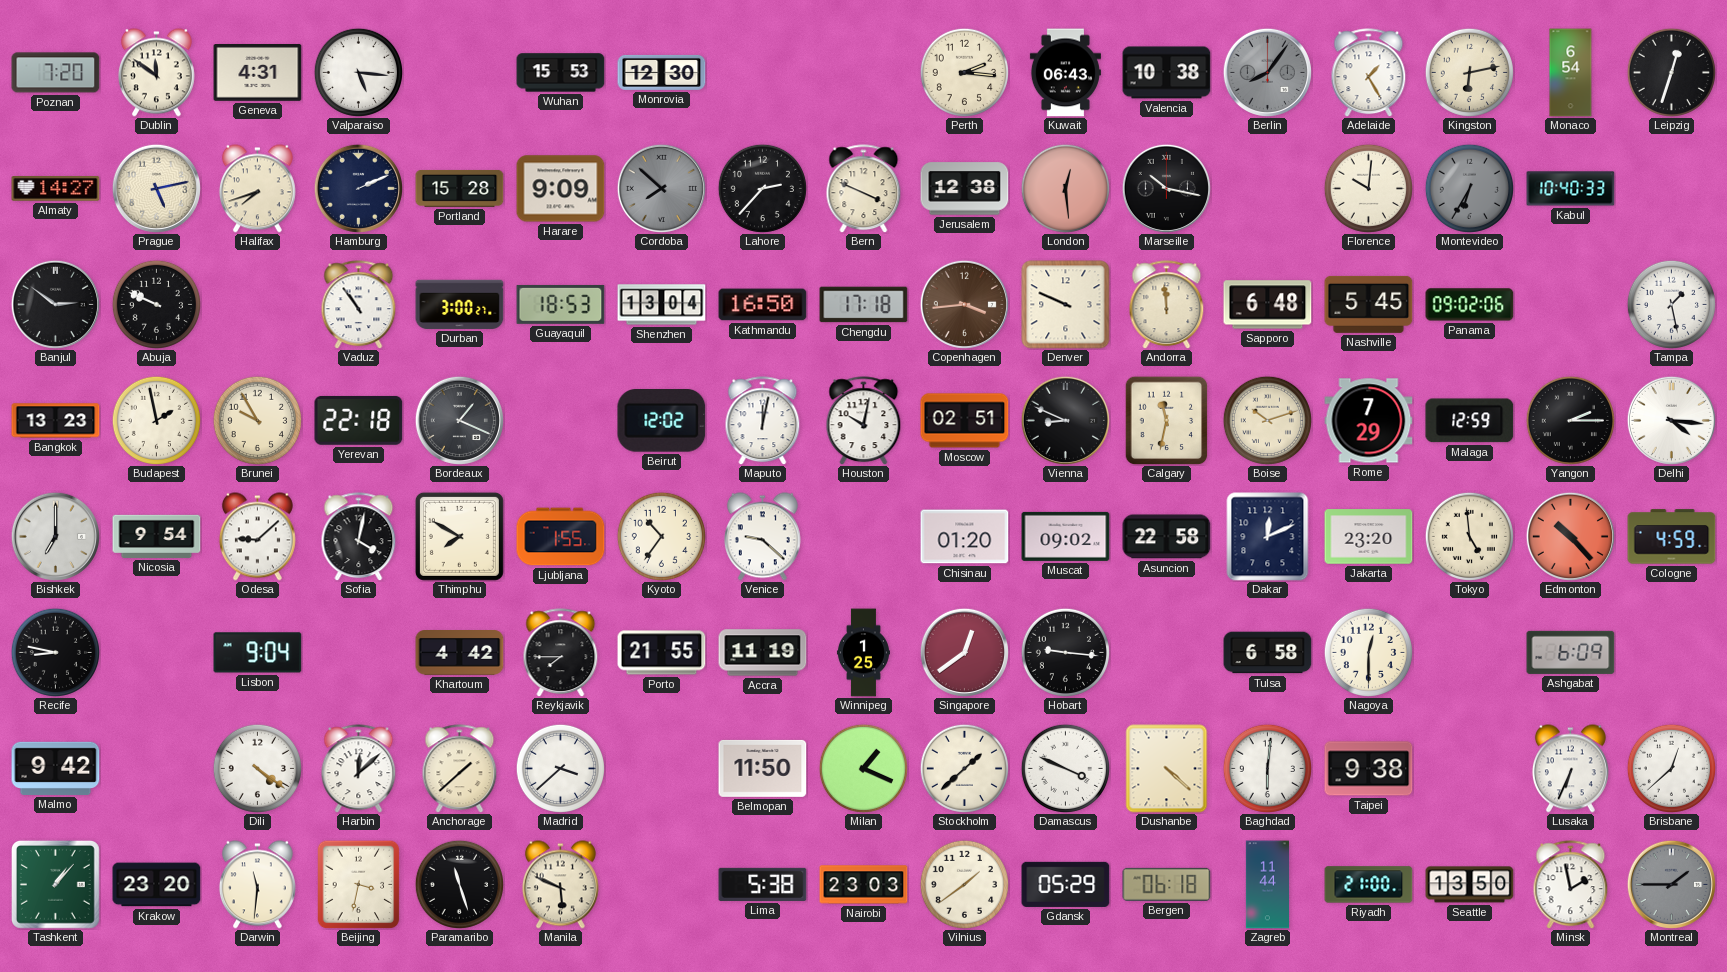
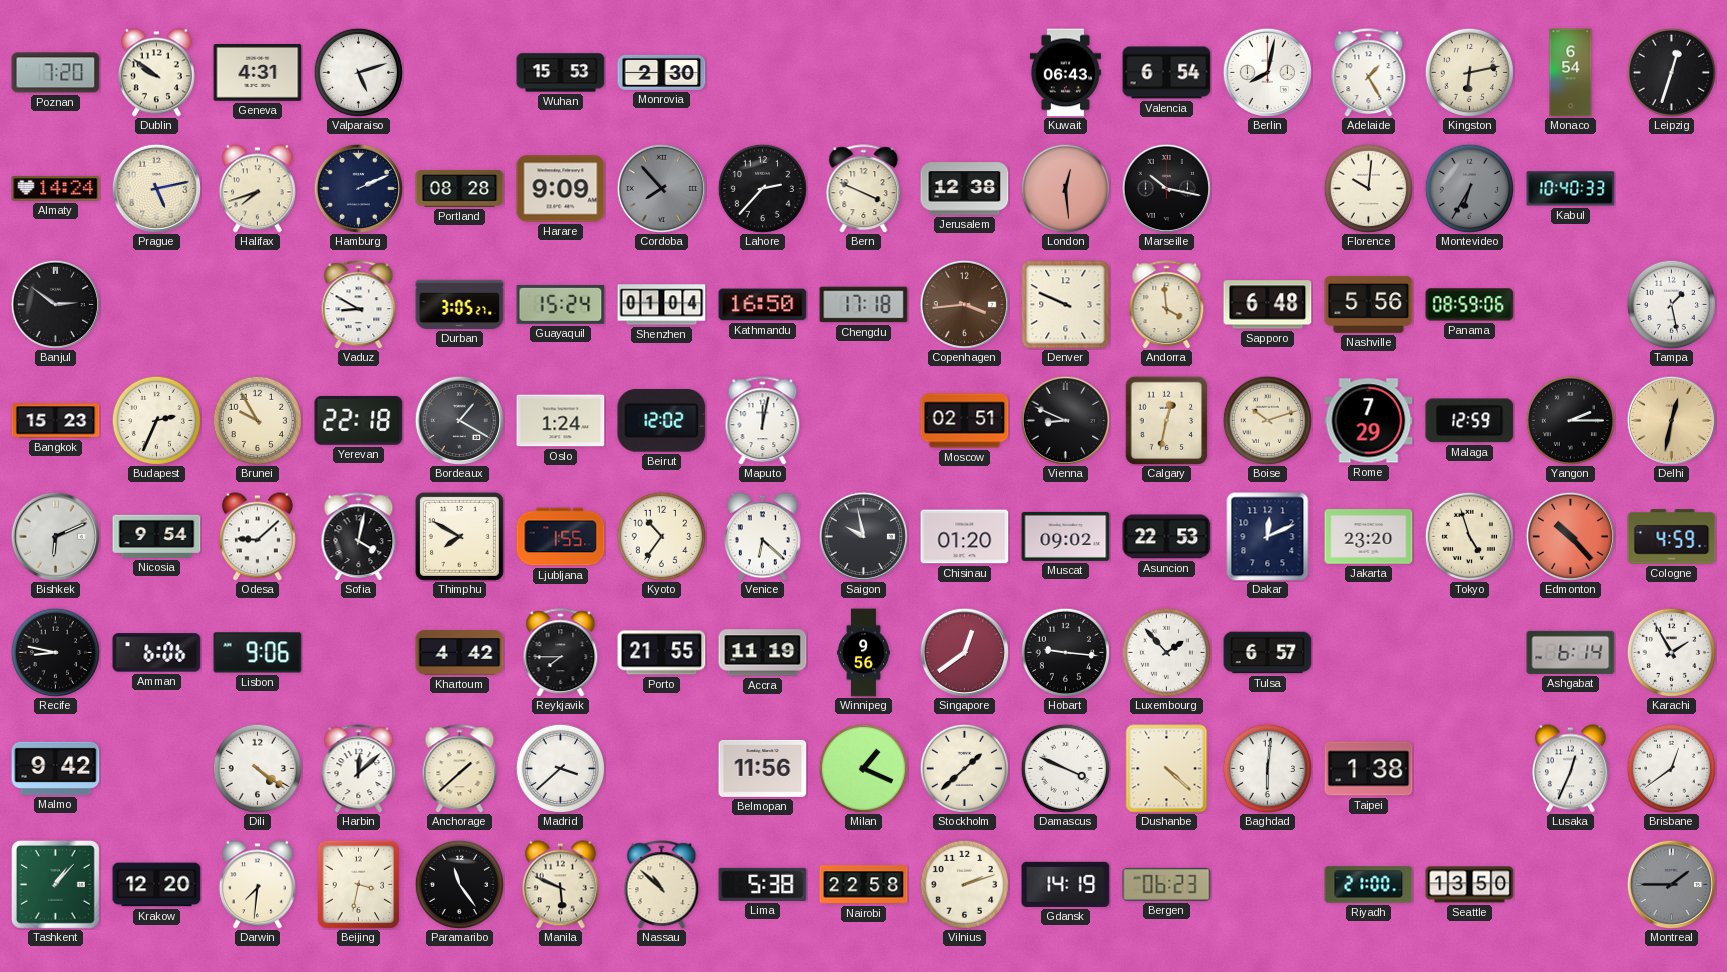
Dublin: 11:51 -> 9:51 (156, 73)
Valparaiso: 5:16 -> 5:12 (358, 72)
Monrovia: 12:30 -> 2:30 (662, 72)
Perth: 2:16 -> none (964, 72)
Valencia: 10:38 -> 6:54 (1167, 73)
Berlin: 8:06 -> 8:02 (1267, 72)
Berlin dial: grey -> white (1267, 72)
Almaty: 14:27 -> 14:24 (56, 189)
Portland: 15:28 -> 08:28 (460, 188)
Cordoba: 7:52 -> 7:53 (661, 188)
Abuja: 9:49 -> none (156, 304)
Vaduz: 10:54 -> 8:50 (359, 305)
Durban: 3:00 -> 3:05 (460, 304)
Guayaquil: 18:53 -> 15:24 (561, 304)
Shenzhen: 13:04 -> 01:04 (662, 305)
Andorra: 11:59 -> 3:59 (1167, 305)
Nashville: 5:45 -> 5:56 (1369, 304)
Panama: 09:02 -> 08:59 (1470, 305)
Bangkok: 13:23 -> 15:23 (56, 421)
Budapest: 1:58 -> 2:34 (156, 420)
Bordeaux: 1:19 -> 1:20 (459, 420)
Oslo: none -> 1:24 (561, 421)
Houston: 10:02 -> none (864, 421)
Calgary: 11:32 -> 12:32 (1167, 420)
Delhi: 4:16 -> 12:32 (1671, 420)
Delhi dial: white -> champagne (1671, 420)
Bishkek: 7:00 -> 6:11 (55, 536)
Venice: 9:22 -> 6:22 (762, 537)
Saigon: none -> 9:58 (863, 536)
Asuncion: 22:58 -> 22:53 (1167, 537)
Tokyo: 4:59 -> 4:57 (1469, 536)
Amman: none -> 6:06 (157, 653)
Lisbon: 9:04 -> 9:06 (258, 653)
Winnipeg: 1:25 -> 9:56 (863, 653)
Luxembourg: none -> 1:53 (1166, 652)
Tulsa: 6:58 -> 6:57 (1268, 653)
Nagoya: 12:30 -> none (1368, 652)
Ashgabat: 6:09 -> 6:14 (1571, 652)
Karachi: none -> 1:55 (1671, 652)
Belmopan: 11:50 -> 11:56 (763, 768)
Taipei: 9:38 -> 1:38 (1369, 769)
Lusaka: 6:34 -> 12:34 (1570, 769)
Brisbane: 12:38 -> 12:39 (1671, 768)
Krakow: 23:20 -> 12:20 (157, 885)
Darwin: 11:31 -> 7:31 (257, 885)
Paramaribo: 11:27 -> 11:24 (459, 884)
Nassau: none -> 10:52 (662, 885)
Nairobi: 23:03 -> 22:58 (864, 885)
Vilnius: 1:39 -> 2:12 (964, 884)
Gdansk: 05:29 -> 14:19 (1066, 884)
Bergen: 06:18 -> 06:23 (1167, 884)
Zagreb: 11:44 -> none (1267, 885)
Minsk: 1:58 -> none (1571, 885)
